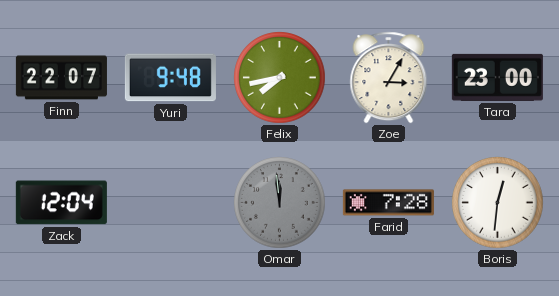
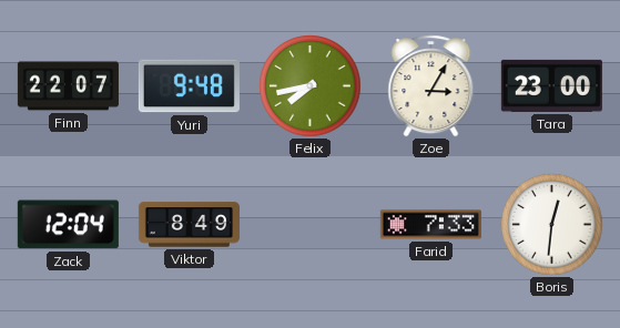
Viktor: none -> 8:49 (189, 225)
Omar: 11:59 -> none (280, 203)
Farid: 7:28 -> 7:33 (430, 225)
